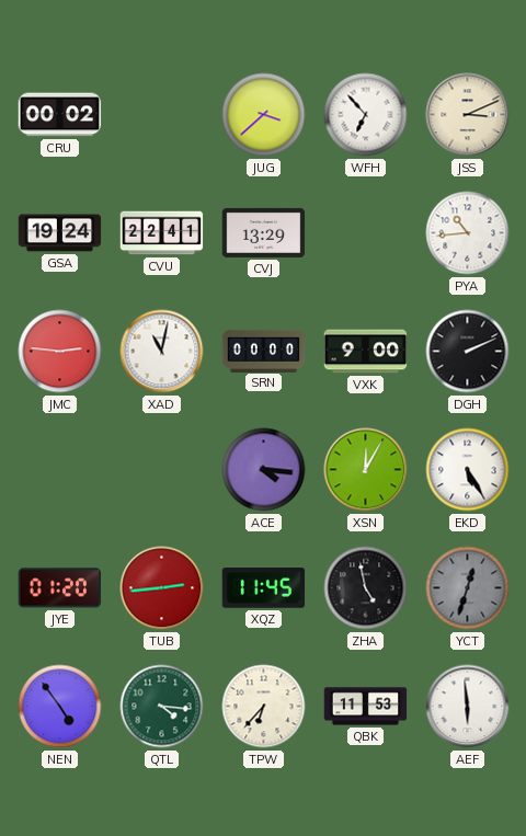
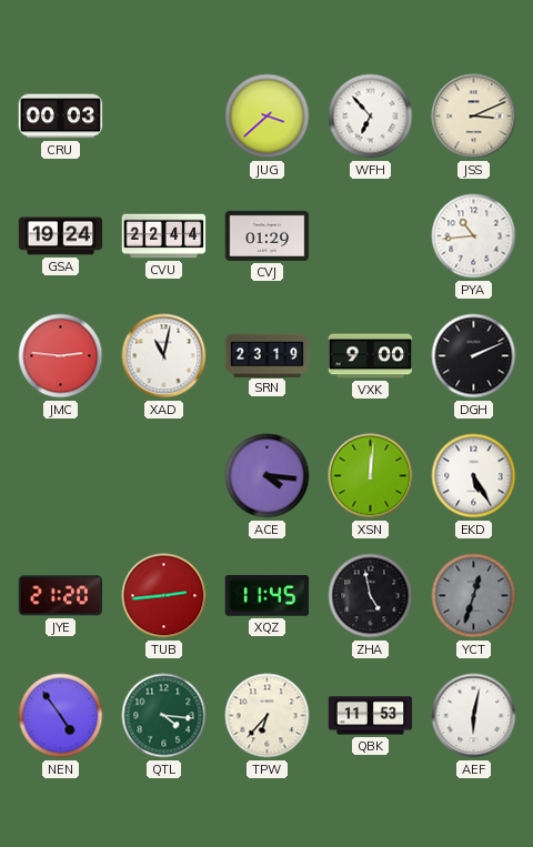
CRU: 00:02 -> 00:03 (61, 117)
CVU: 22:41 -> 22:44 (164, 236)
CVJ: 13:29 -> 01:29 (268, 235)
SRN: 00:00 -> 23:19 (268, 355)
XSN: 12:05 -> 12:01 (371, 476)
JYE: 01:20 -> 21:20 (61, 596)
AEF: 5:59 -> 6:02 (474, 716)
